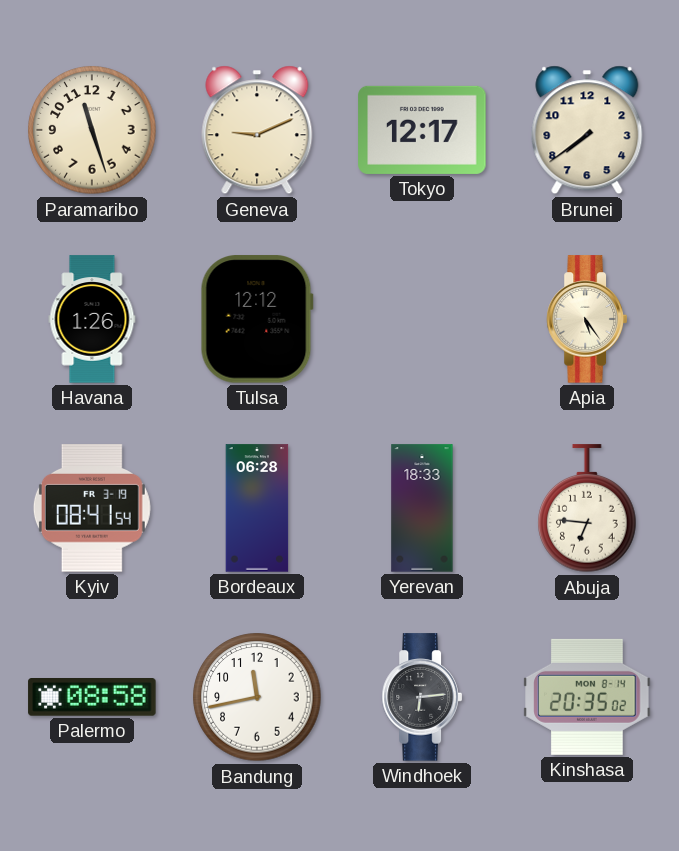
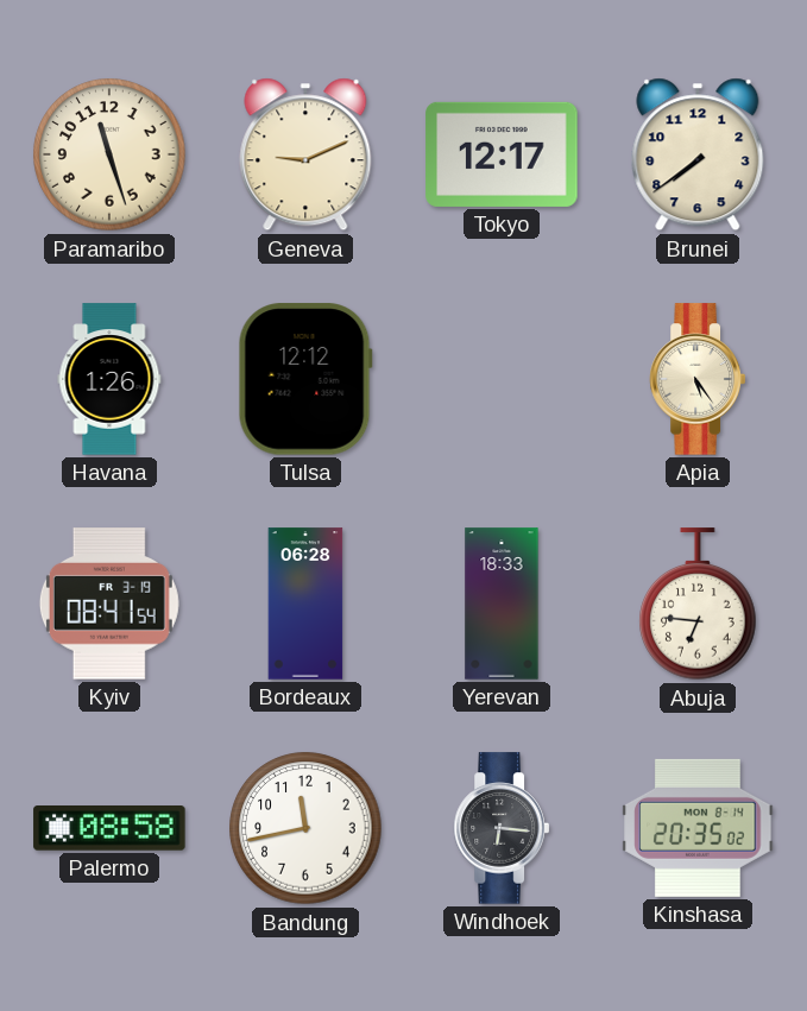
Windhoek: 6:14 -> 6:16 (500, 828)
